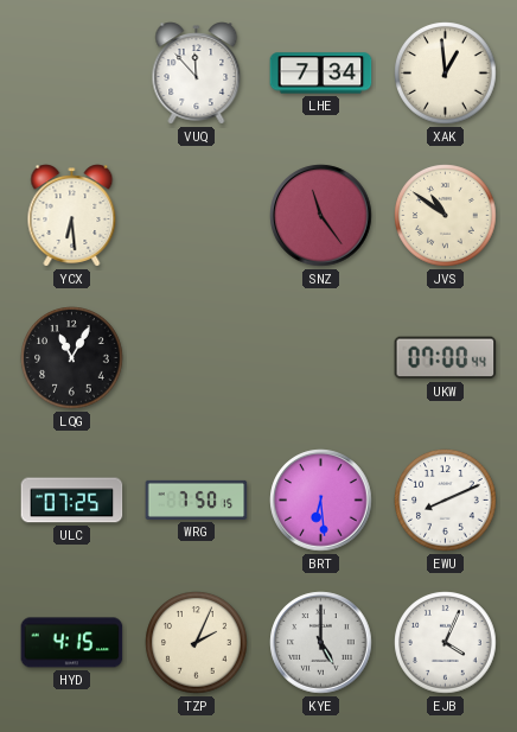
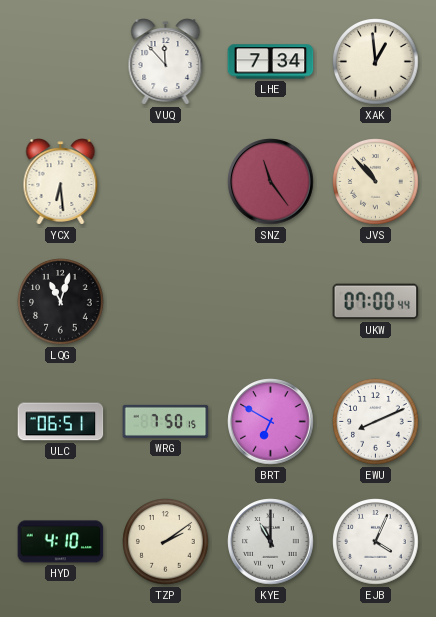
JVS: 10:51 -> 10:53 (376, 182)
LQG: 11:05 -> 11:03 (61, 302)
ULC: 07:25 -> 06:51 (61, 422)
BRT: 6:29 -> 6:50 (271, 422)
HYD: 4:15 -> 4:10 (61, 542)
TZP: 2:04 -> 2:09 (166, 542)
KYE: 5:00 -> 11:00 (271, 542)
